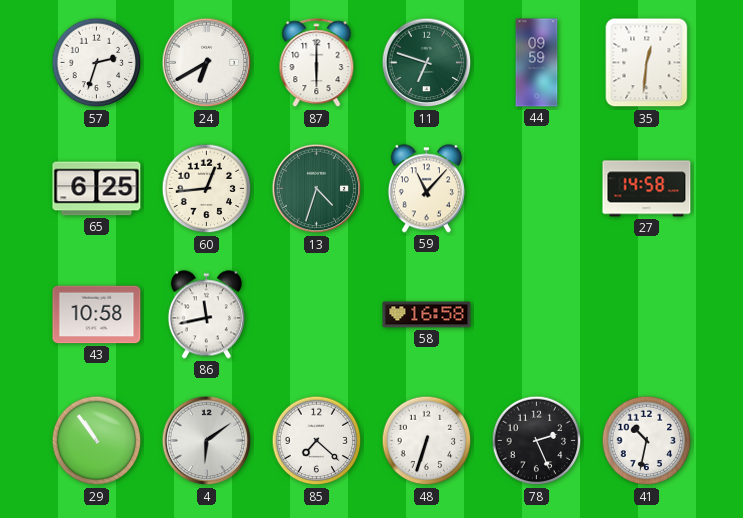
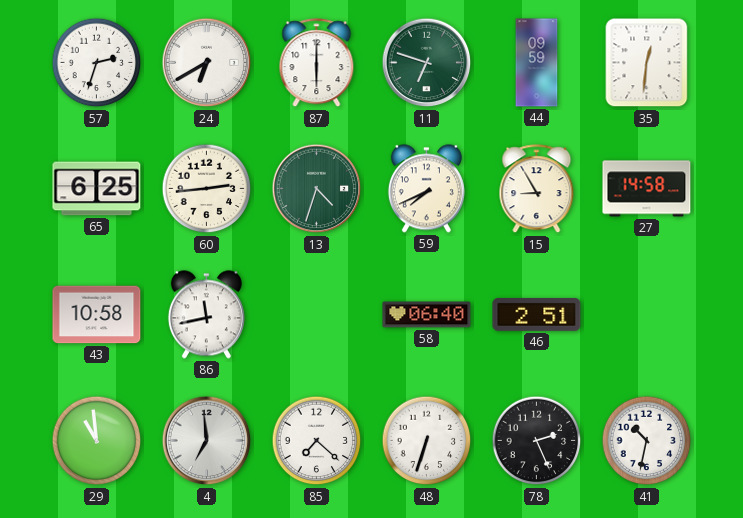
60: 12:44 -> 2:44 (207, 189)
59: 11:07 -> 7:41 (426, 189)
15: none -> 8:55 (537, 189)
58: 16:58 -> 06:40 (427, 315)
46: none -> 2:51 (537, 314)
29: 10:54 -> 10:59 (97, 441)
4: 6:09 -> 6:59 (207, 441)
